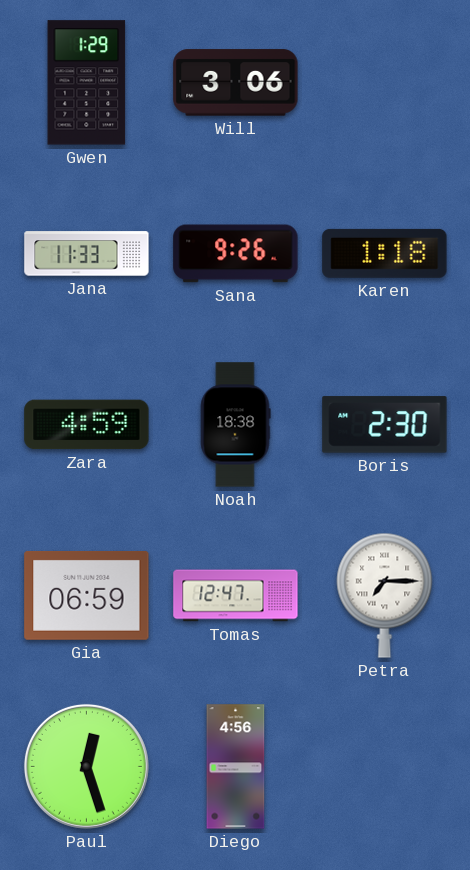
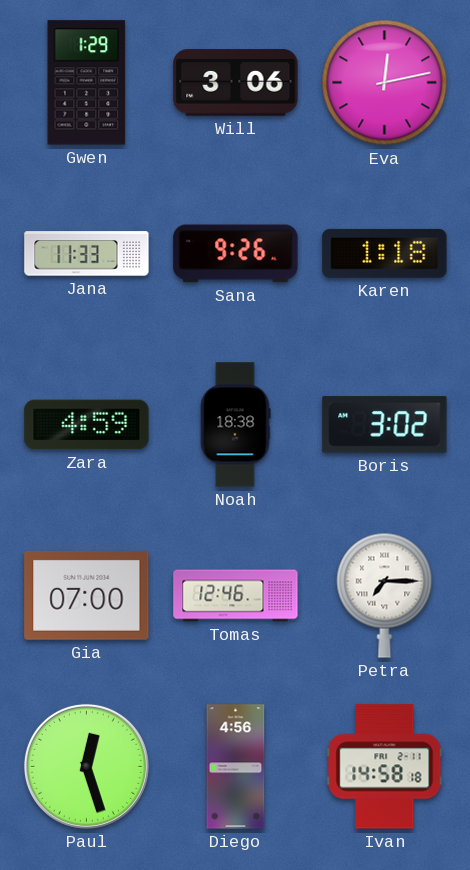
Eva: none -> 12:13 (385, 83)
Boris: 2:30 -> 3:02 (385, 425)
Gia: 06:59 -> 07:00 (87, 595)
Tomas: 12:47 -> 12:46 (236, 596)
Ivan: none -> 14:58 (385, 767)
